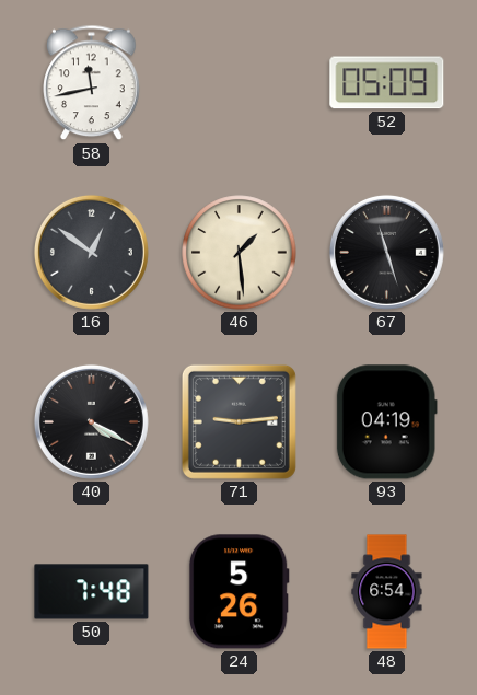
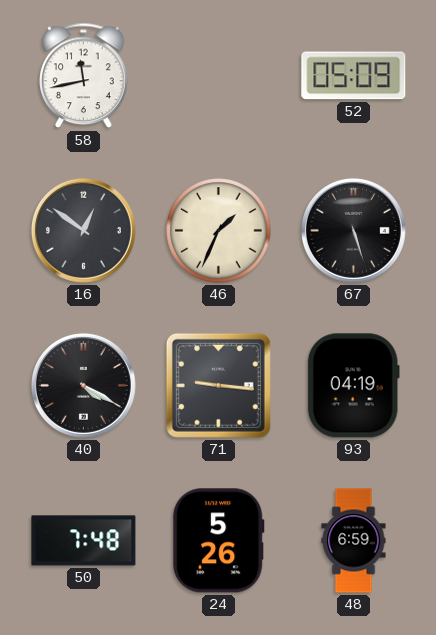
46: 1:29 -> 1:34 (219, 231)
67: 11:27 -> 5:27 (353, 230)
71: 9:14 -> 9:16 (218, 385)
48: 6:54 -> 6:59 (354, 541)
